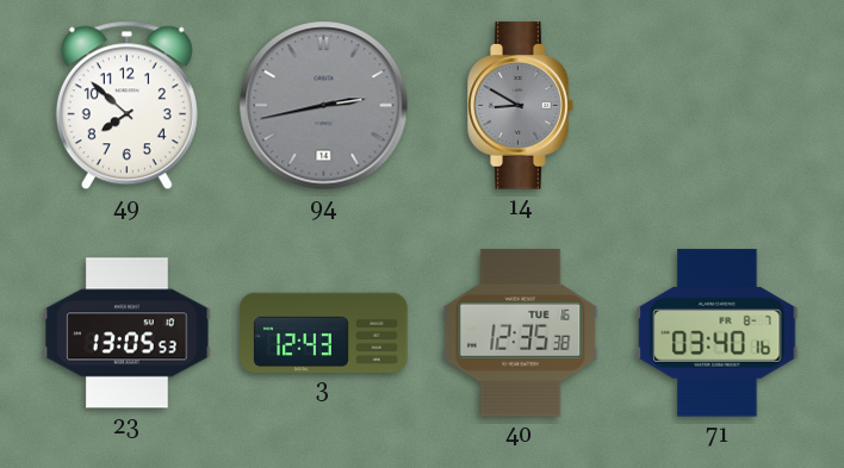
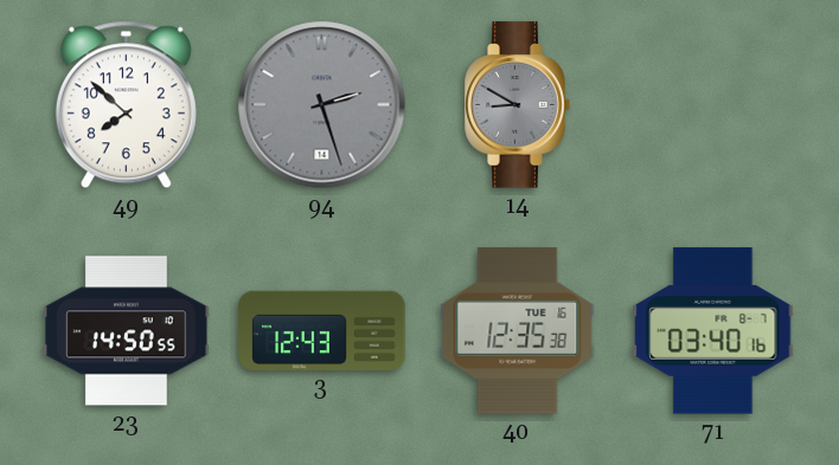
94: 2:43 -> 2:27 (322, 105)
23: 13:05 -> 14:50 (127, 331)
